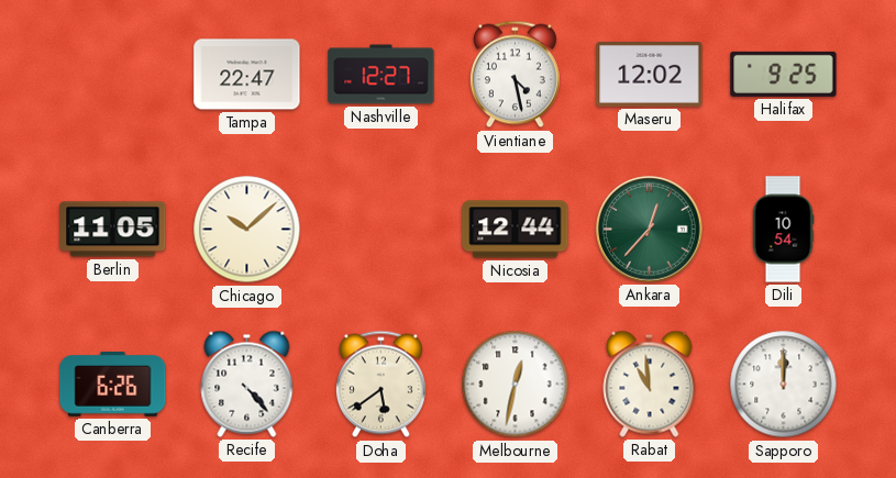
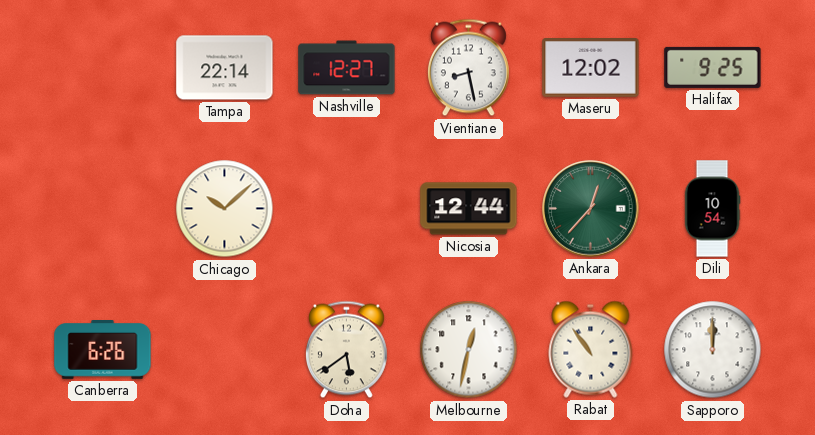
Tampa: 22:47 -> 22:14 (225, 68)
Vientiane: 4:28 -> 8:28 (468, 68)
Berlin: 11:05 -> none (113, 230)
Recife: 4:23 -> none (247, 383)
Rabat: 10:59 -> 10:54 (591, 349)
